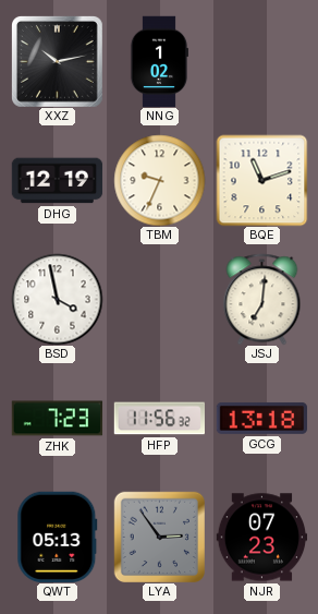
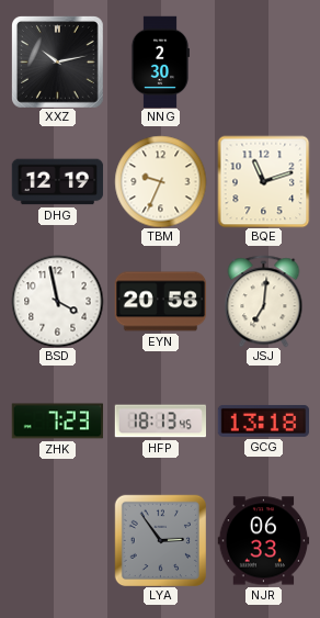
NNG: 1:02 -> 2:30 (159, 61)
EYN: none -> 20:58 (160, 302)
HFP: 11:56 -> 18:13 (160, 422)
QWT: 05:13 -> none (58, 537)
NJR: 07:23 -> 06:33 (263, 541)
